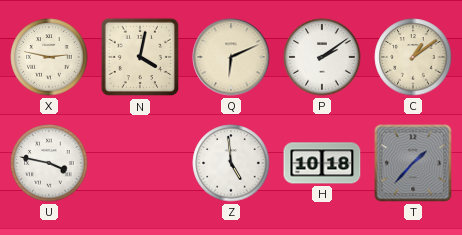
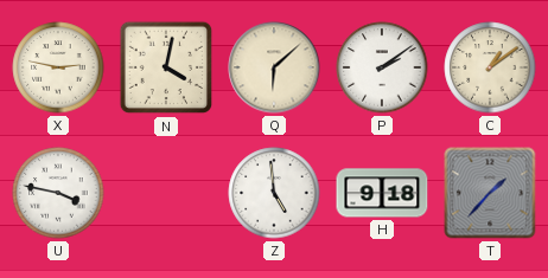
Q: 6:11 -> 6:08 (274, 67)
H: 10:18 -> 9:18 (382, 193)
